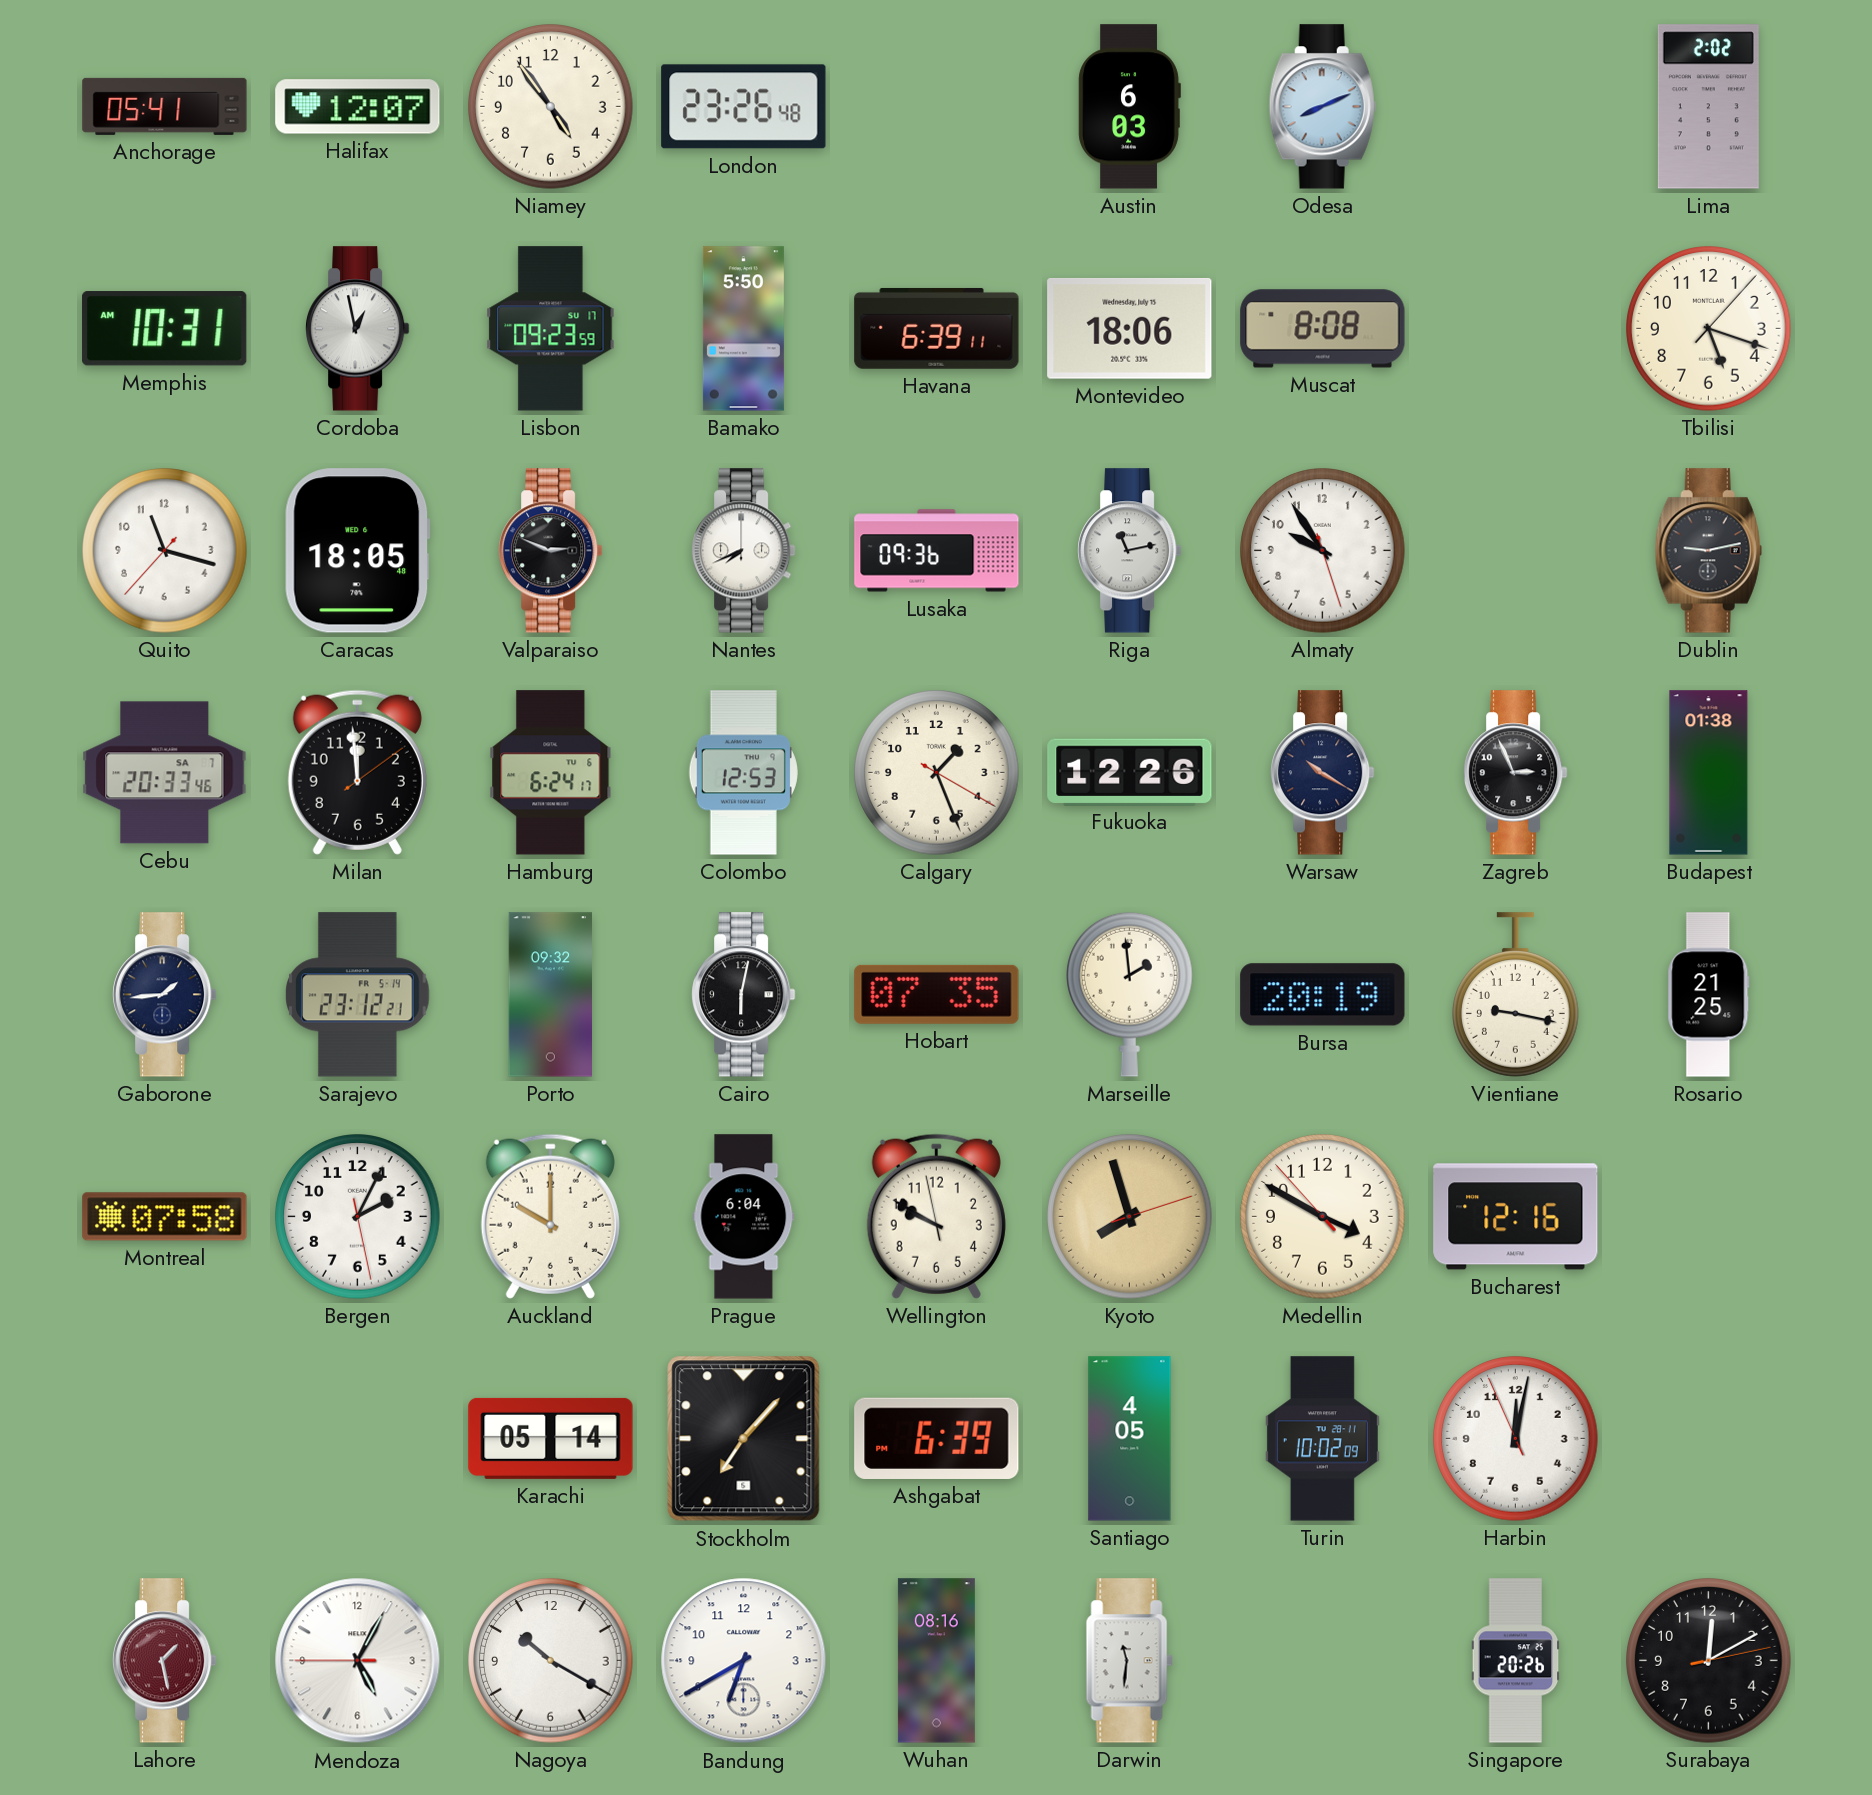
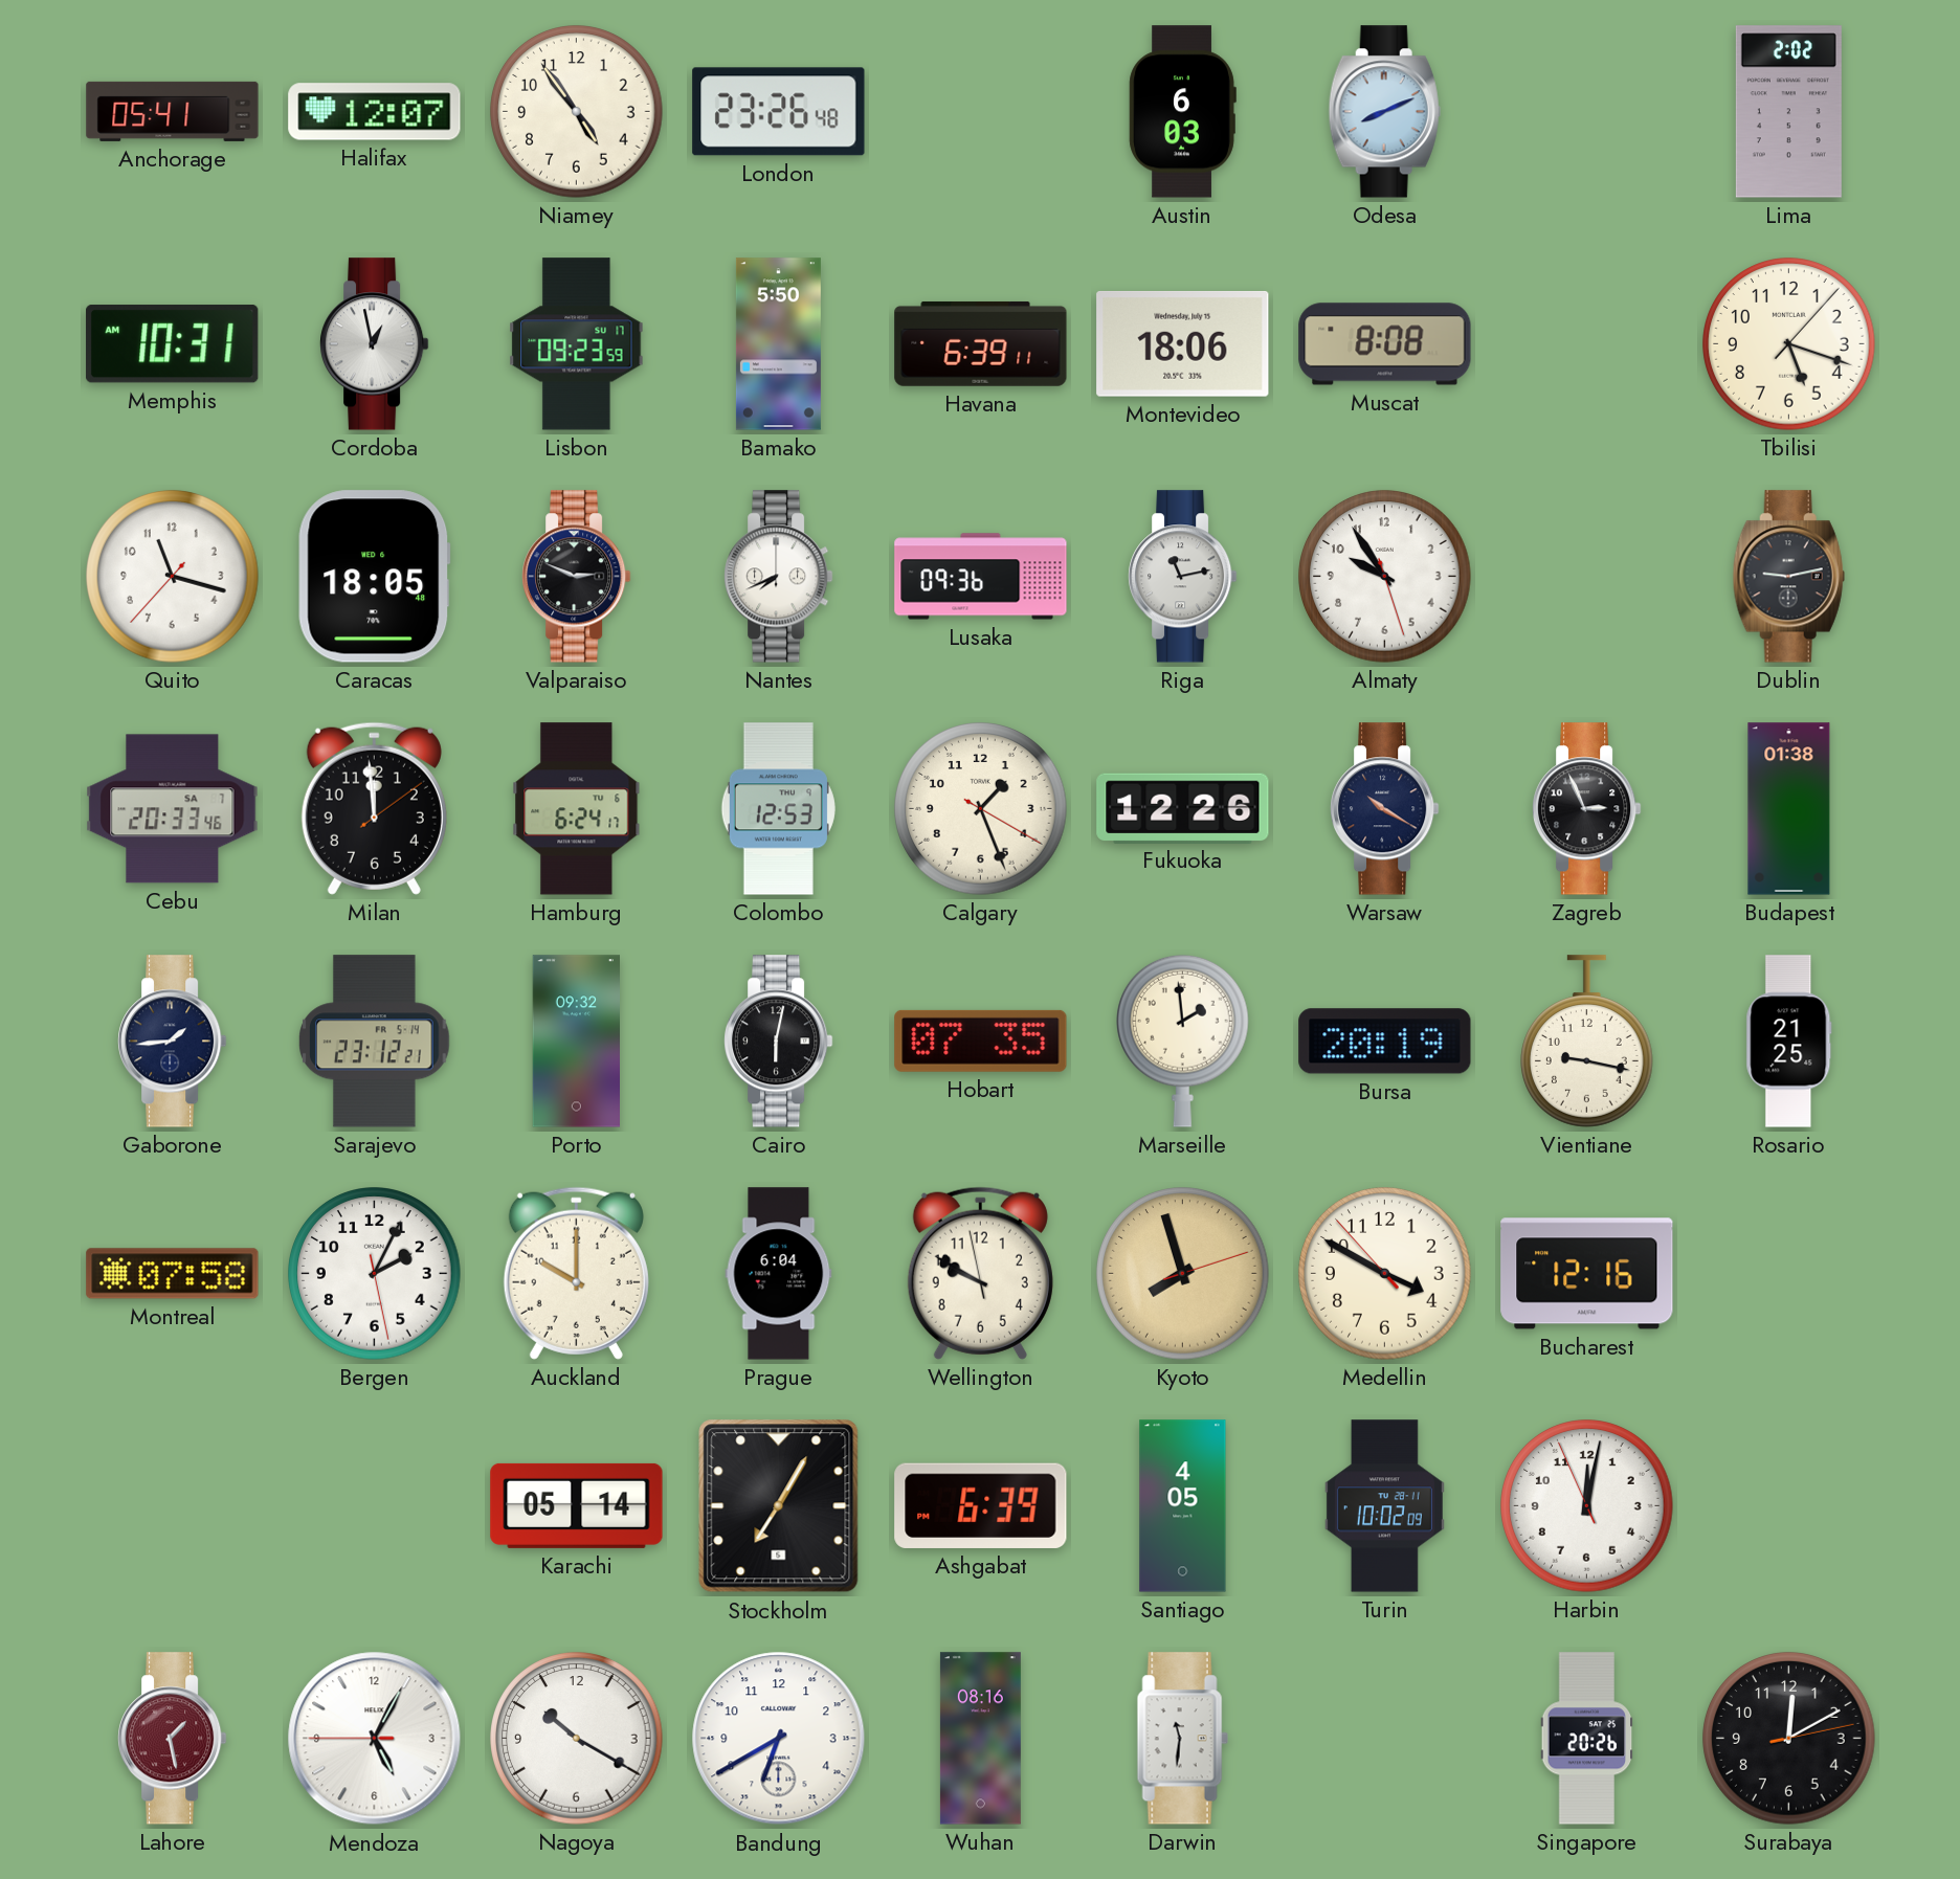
Stockholm: 7:07 -> 7:05 (779, 1506)
